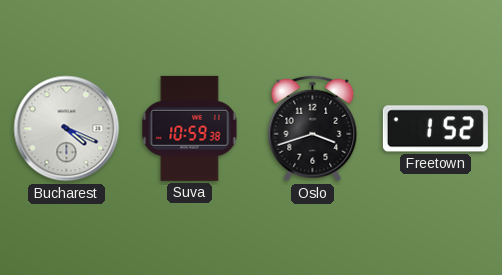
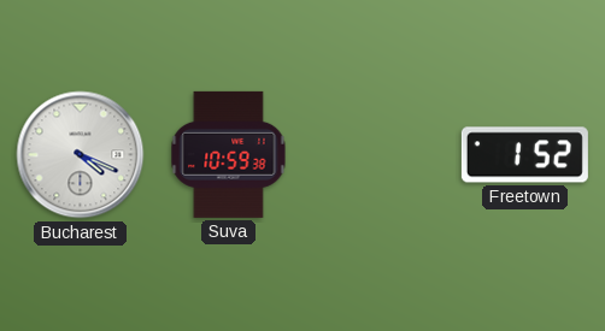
Oslo: 3:42 -> none (313, 129)
